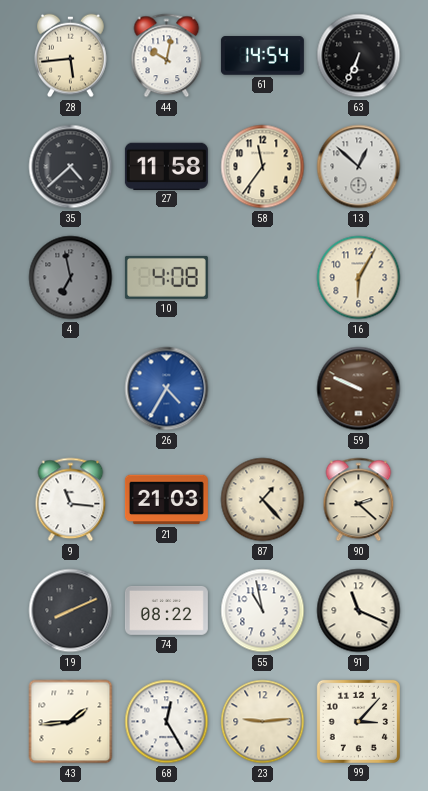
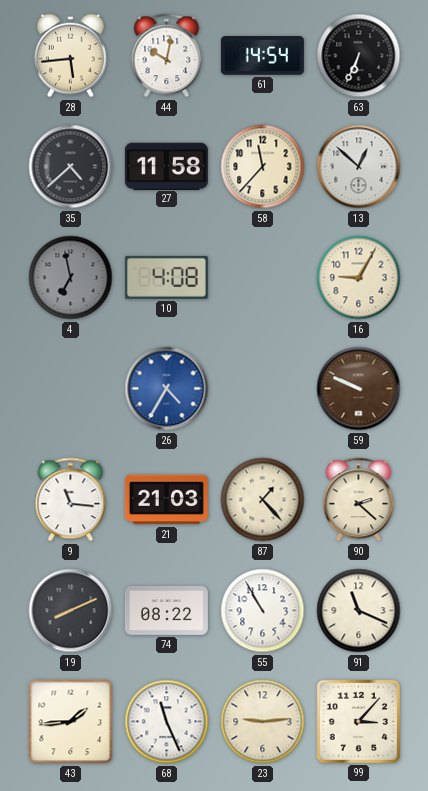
58: 11:36 -> 11:37 (263, 167)
16: 6:05 -> 9:05 (359, 278)
55: 10:58 -> 10:55 (263, 611)
68: 12:25 -> 11:26 (167, 722)
